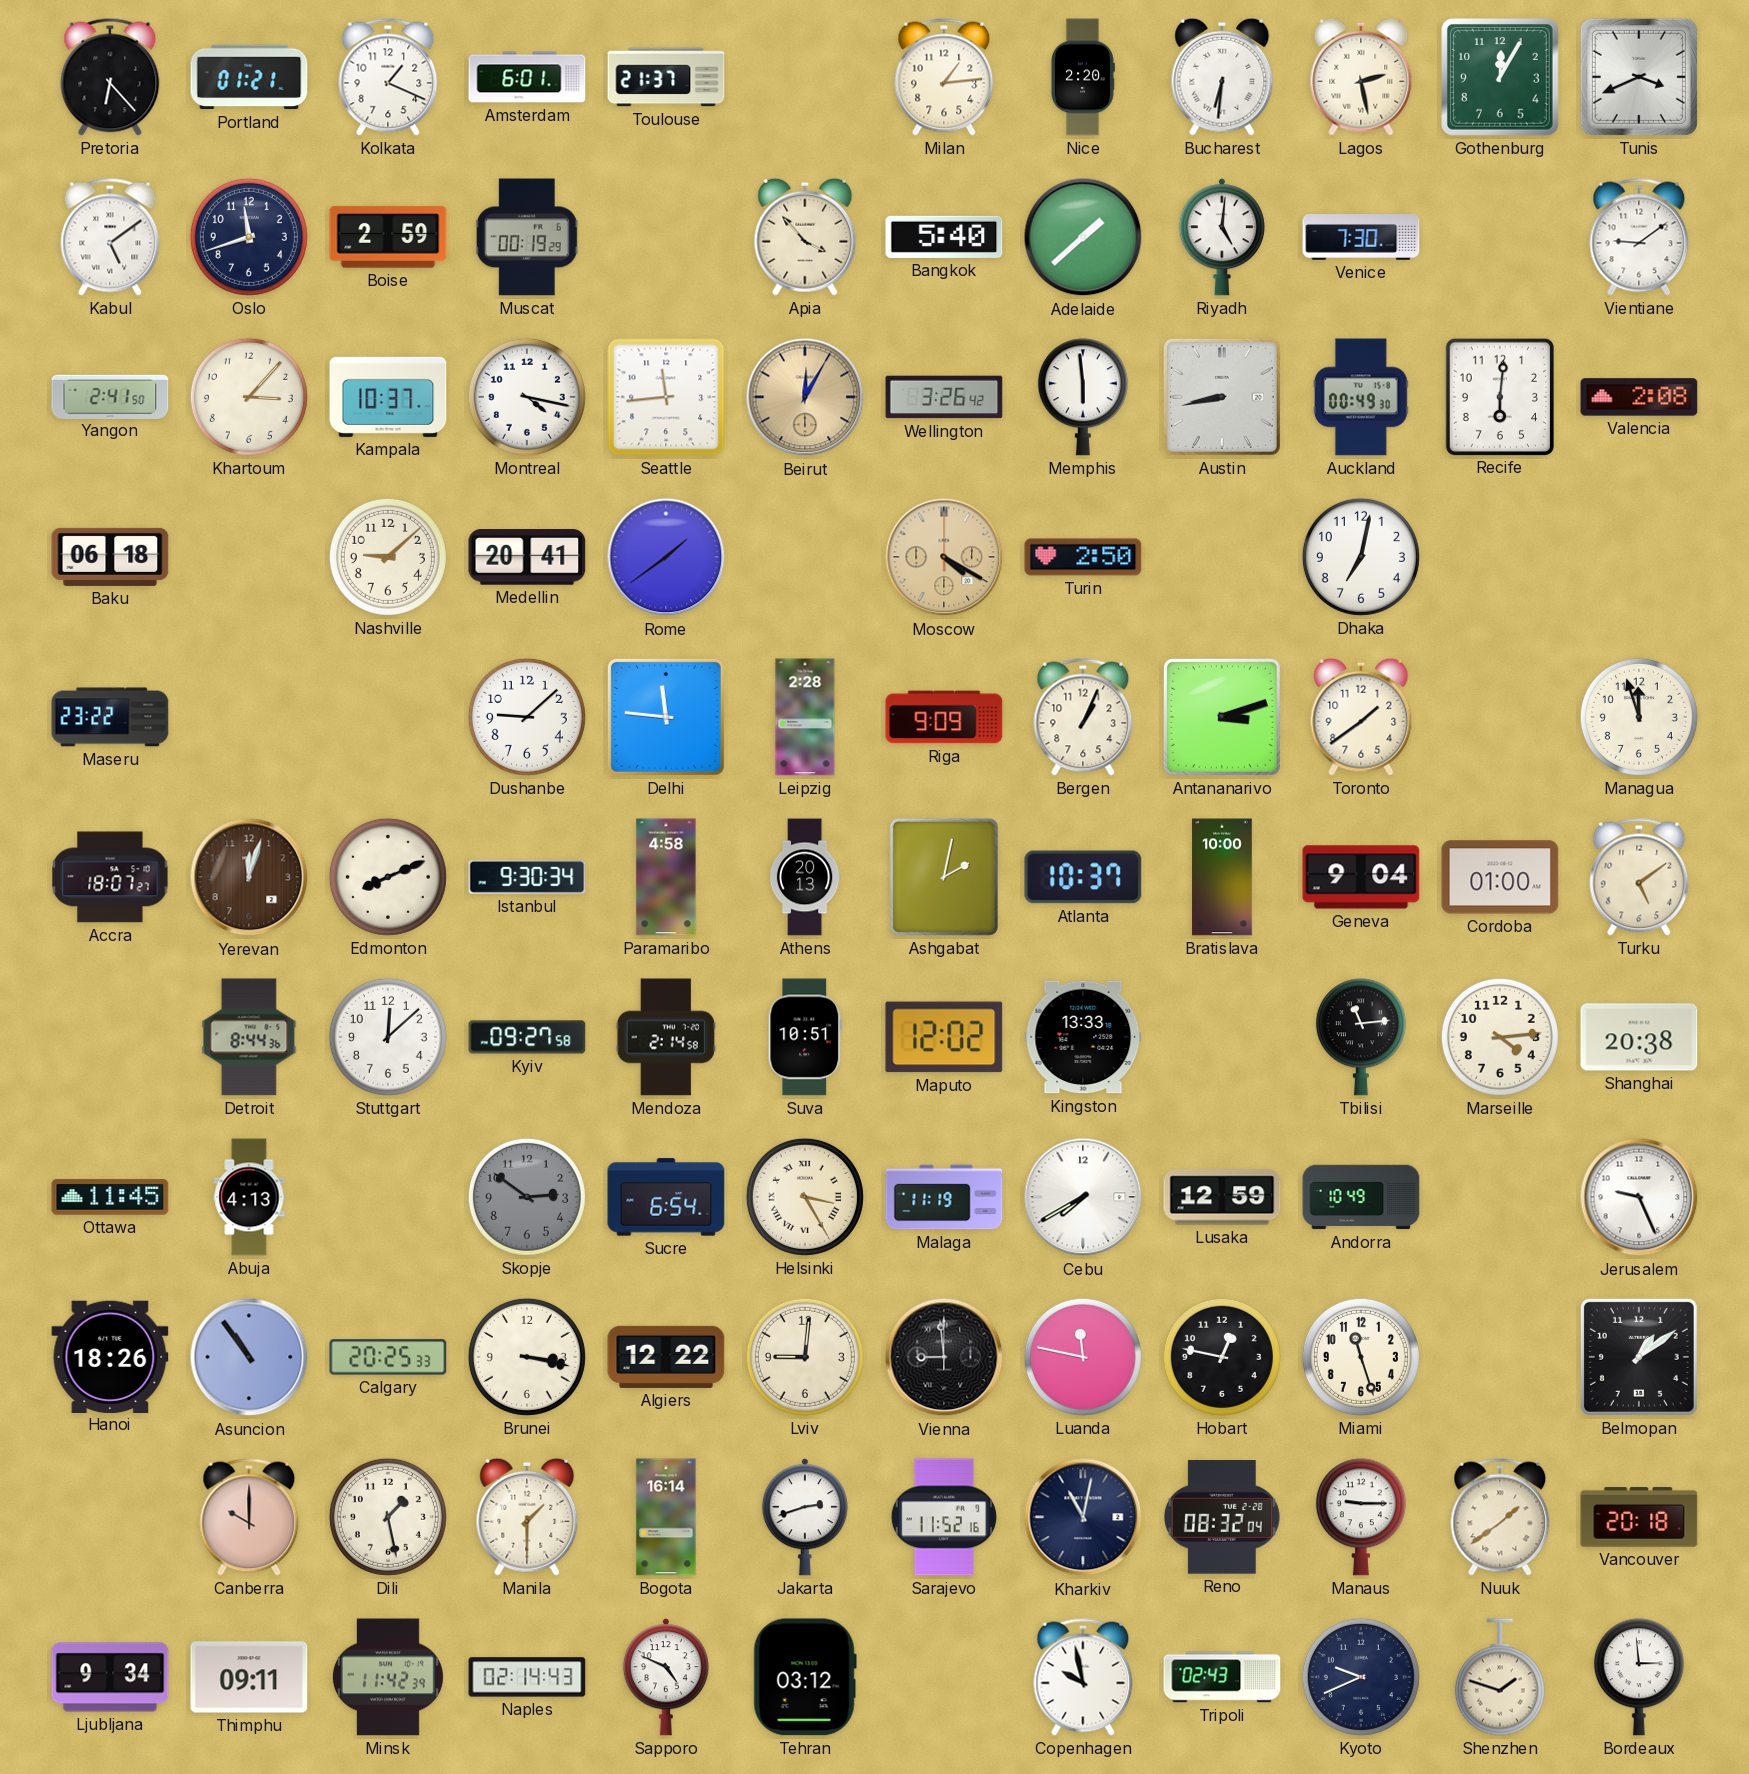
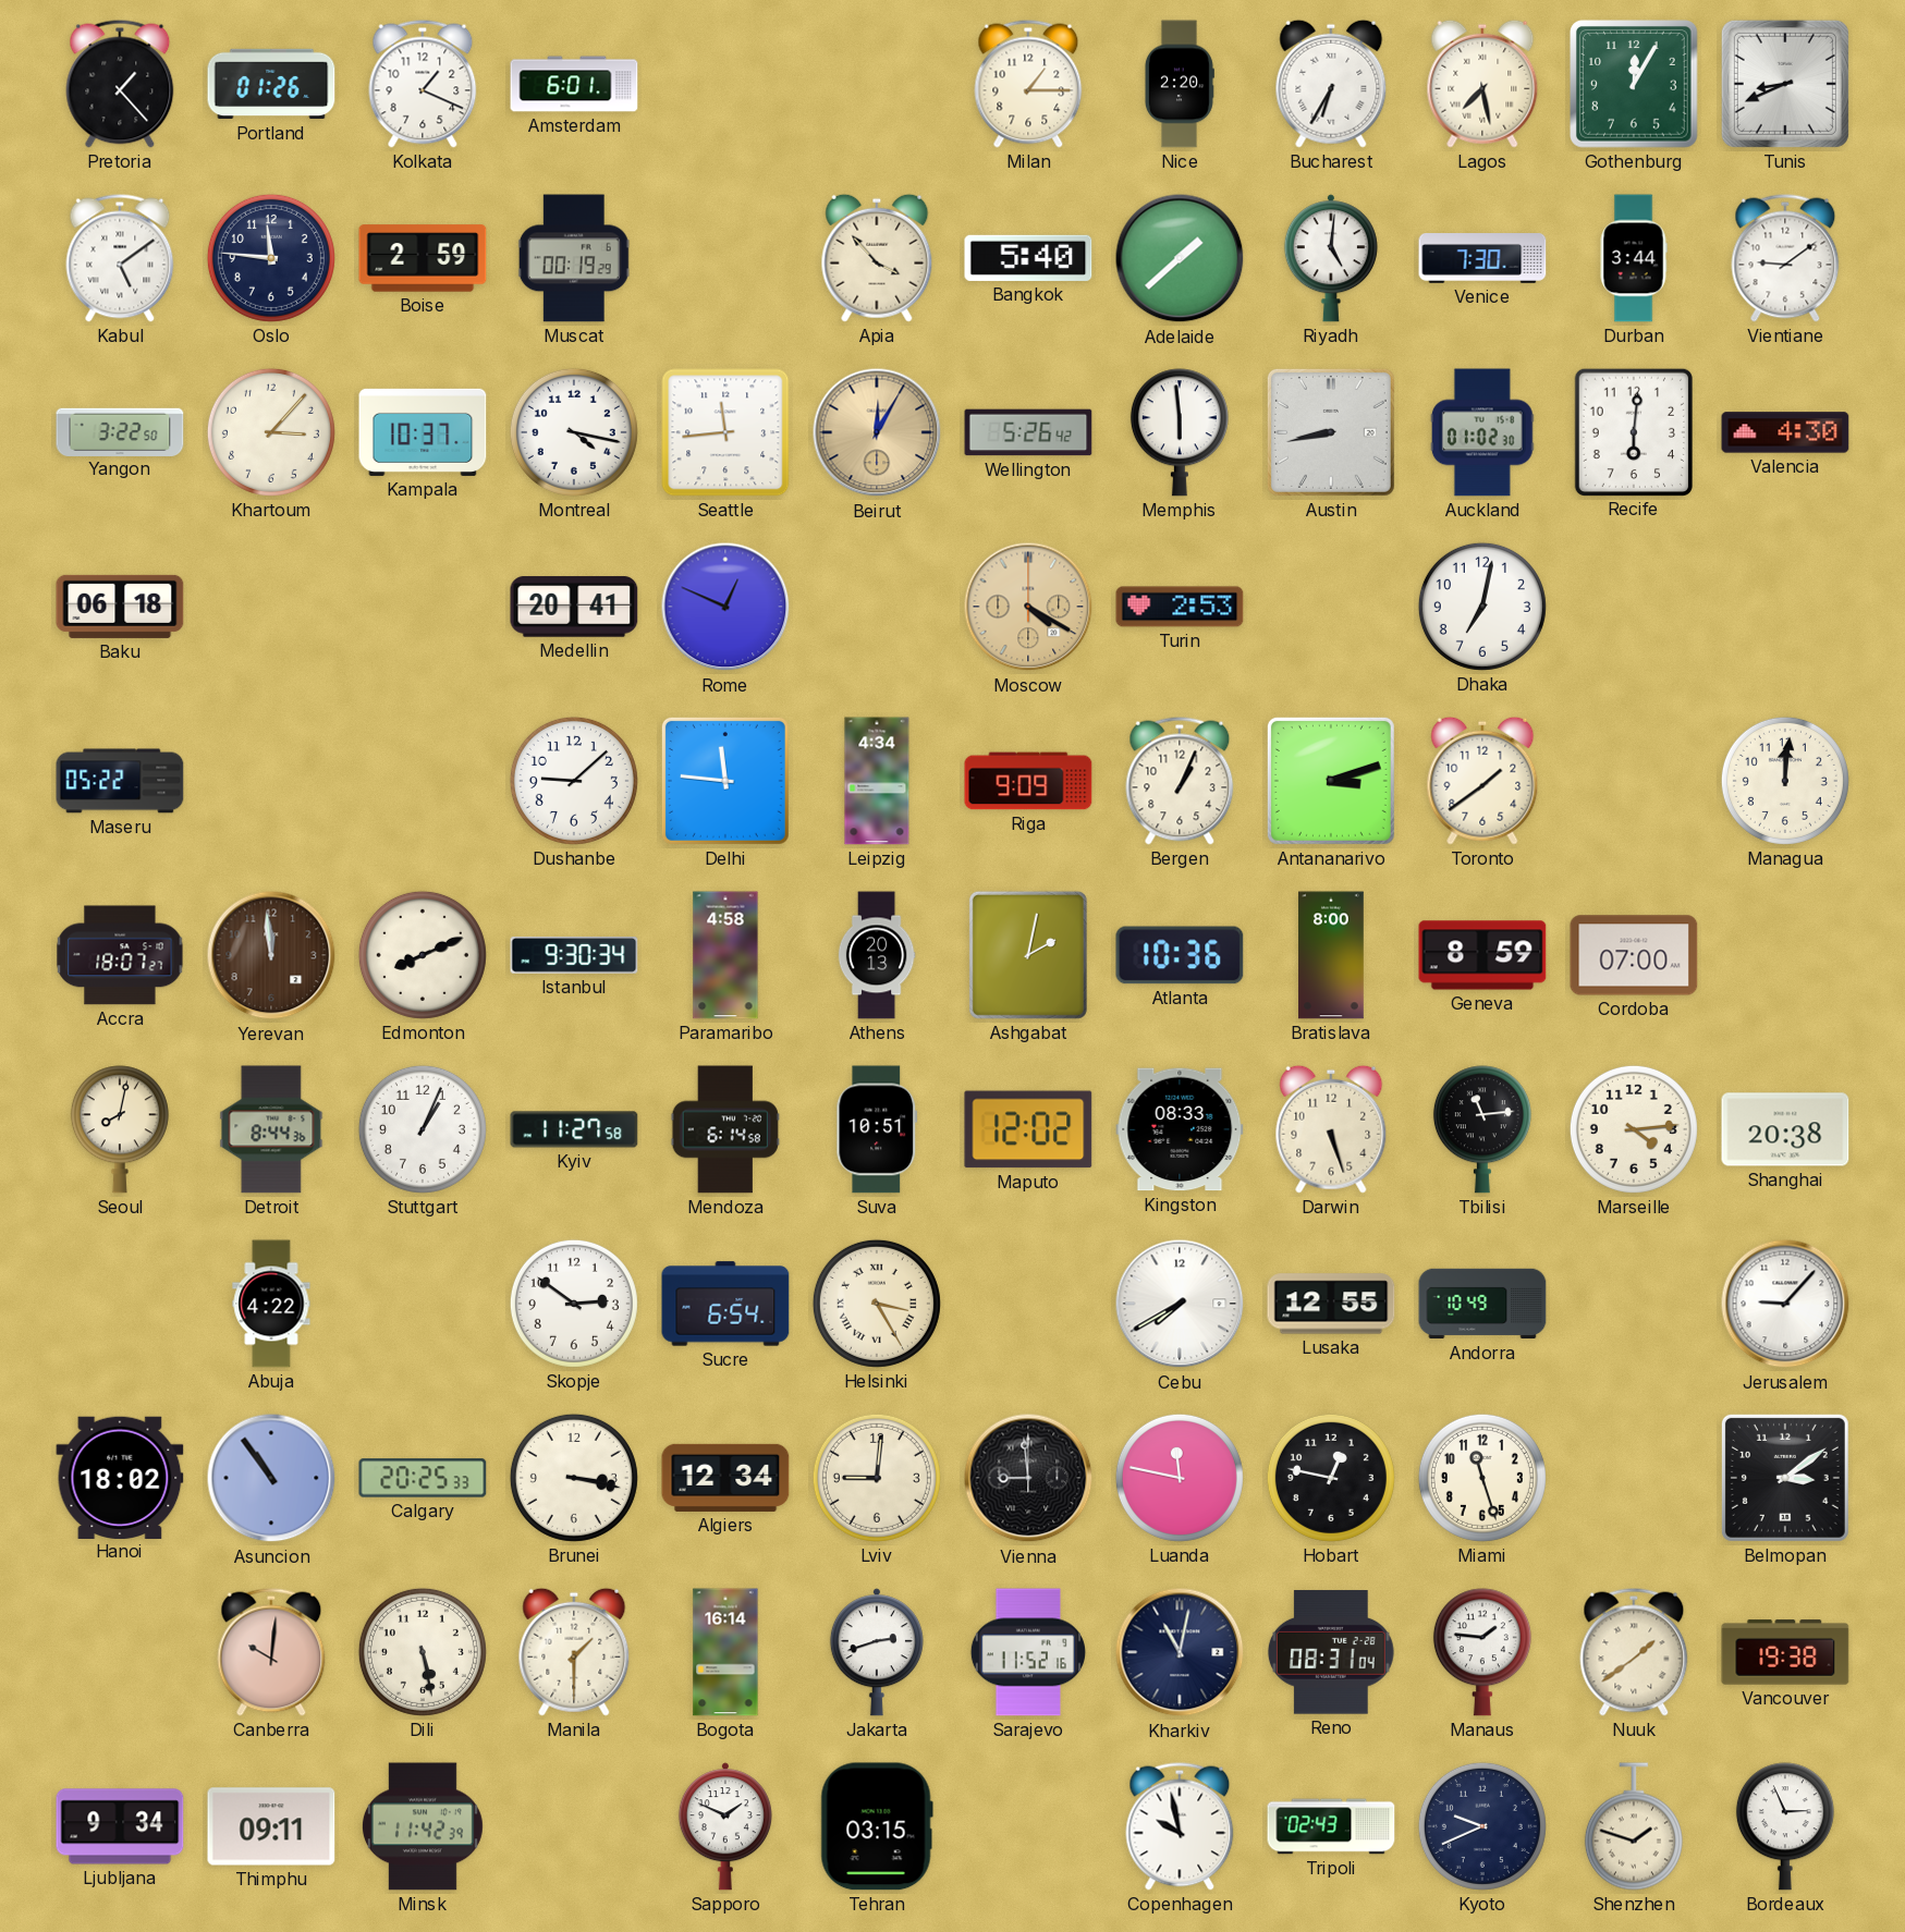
Pretoria: 6:23 -> 1:23 (120, 84)
Portland: 01:21 -> 01:26 (271, 84)
Toulouse: 21:37 -> none (666, 77)
Milan: 1:14 -> 1:15 (1028, 84)
Bucharest: 6:31 -> 6:35 (1331, 84)
Lagos: 2:28 -> 7:28 (1482, 84)
Tunis: 3:41 -> 8:41 (1785, 84)
Oslo: 11:42 -> 11:46 (271, 258)
Durban: none -> 3:44 (1634, 258)
Yangon: 2:41 -> 3:22 (120, 431)
Wellington: 3:26 -> 5:26 (1028, 432)
Auckland: 00:49 -> 01:02 (1482, 432)
Valencia: 2:08 -> 4:30 (1785, 432)
Nashville: 9:08 -> none (388, 557)
Rome: 1:39 -> 12:49 (725, 607)
Turin: 2:50 -> 2:53 (1180, 607)
Maseru: 23:22 -> 05:22 (120, 781)
Leipzig: 2:28 -> 4:34 (877, 781)
Managua: 11:57 -> 12:01 (1785, 781)
Yerevan: 12:03 -> 11:59 (271, 955)
Atlanta: 10:37 -> 10:36 (1180, 955)
Bratislava: 10:00 -> 8:00 (1331, 955)
Geneva: 9:04 -> 8:59 (1482, 955)
Cordoba: 01:00 -> 07:00 (1634, 955)
Turku: 5:09 -> none (1639, 877)
Seoul: none -> 8:02 (120, 1129)
Stuttgart: 12:08 -> 1:04 (423, 1129)
Kyiv: 09:27 -> 11:27 (574, 1129)
Mendoza: 2:14 -> 6:14 (725, 1129)
Kingston: 13:33 -> 08:33 (1180, 1129)
Darwin: none -> 5:27 (1331, 1129)
Ottawa: 11:45 -> none (110, 1197)
Abuja: 4:13 -> 4:22 (271, 1304)
Skopje dial: grey -> white (574, 1304)
Malaga: 11:19 -> none (944, 1197)
Lusaka: 12:59 -> 12:55 (1331, 1304)
Jerusalem: 9:26 -> 9:07 (1785, 1304)
Hanoi: 18:26 -> 18:02 (120, 1477)
Algiers: 12:22 -> 12:34 (725, 1478)
Belmopan: 1:09 -> 3:09 (1785, 1478)
Canberra: 10:00 -> 10:01 (271, 1652)
Dili: 1:28 -> 5:28 (423, 1652)
Reno: 08:32 -> 08:31 (1331, 1652)
Manaus: 9:15 -> 1:46 (1482, 1652)
Vancouver: 20:18 -> 19:38 (1785, 1652)
Naples: 02:14 -> none (527, 1677)
Sapporo: 4:49 -> 1:49 (725, 1826)
Tehran: 03:12 -> 03:15 (877, 1826)
Bordeaux: 2:59 -> 2:56 (1785, 1826)
